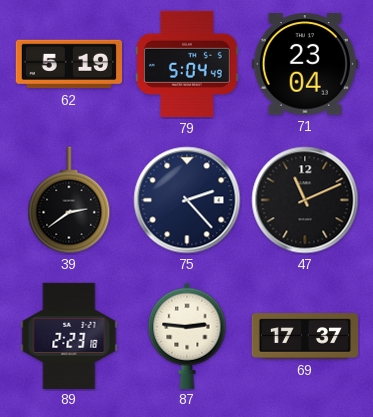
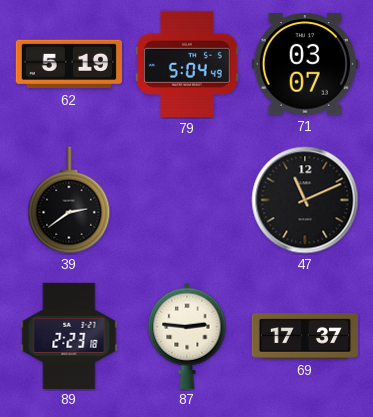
71: 23:04 -> 03:07 (305, 64)
75: 2:23 -> none (187, 200)
